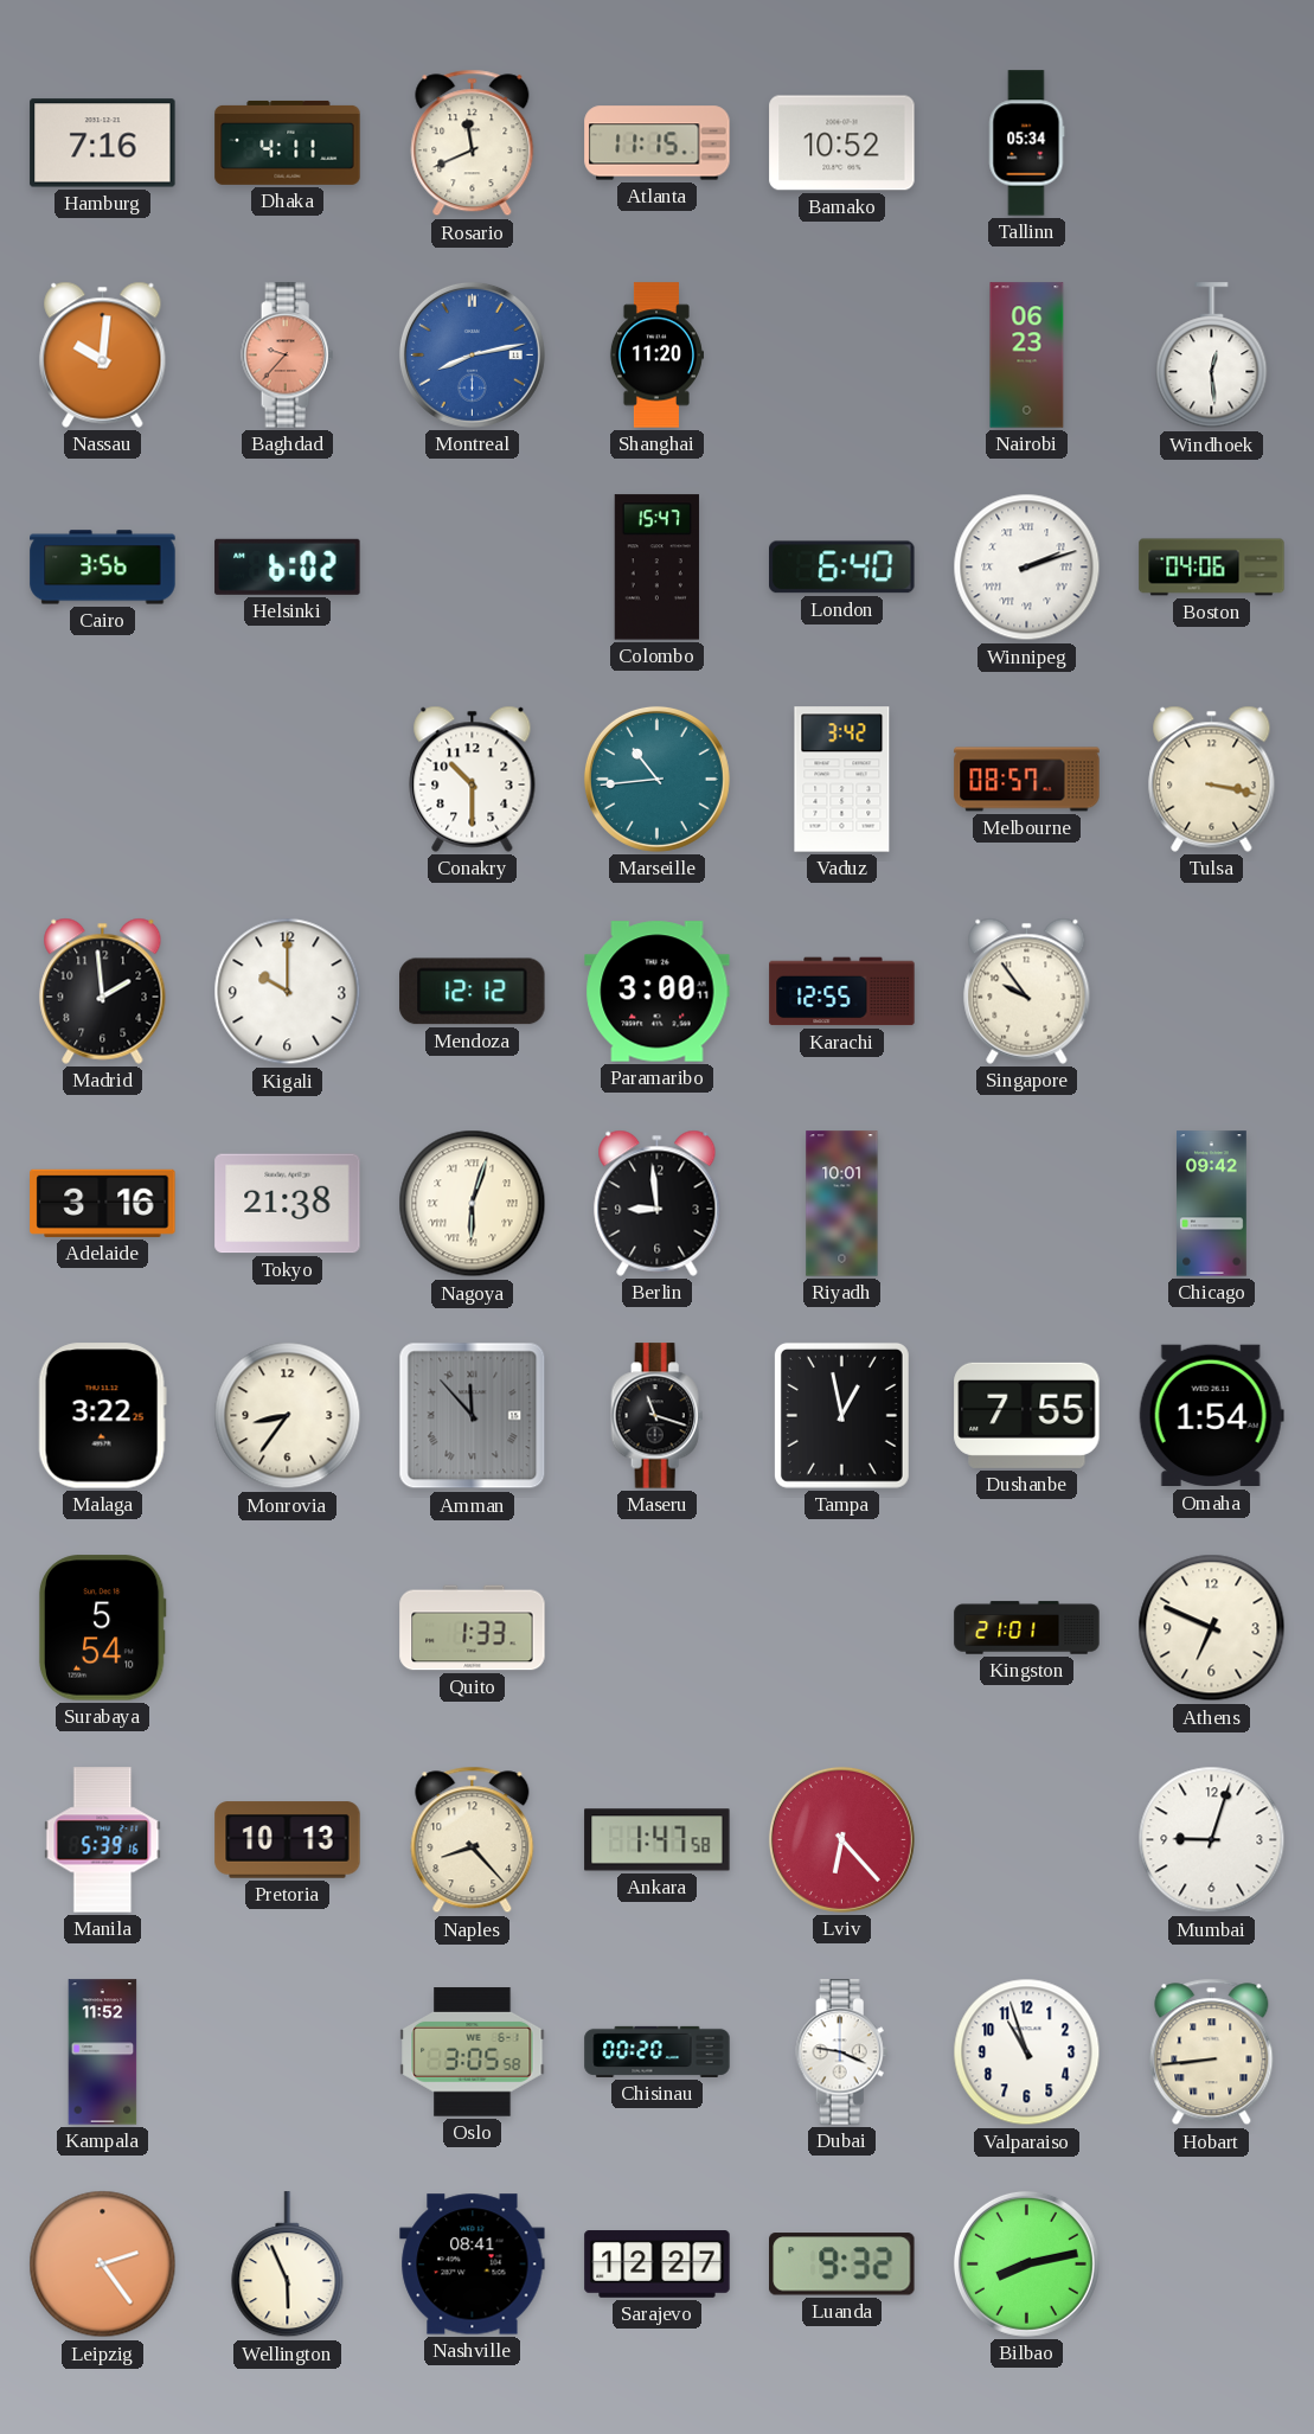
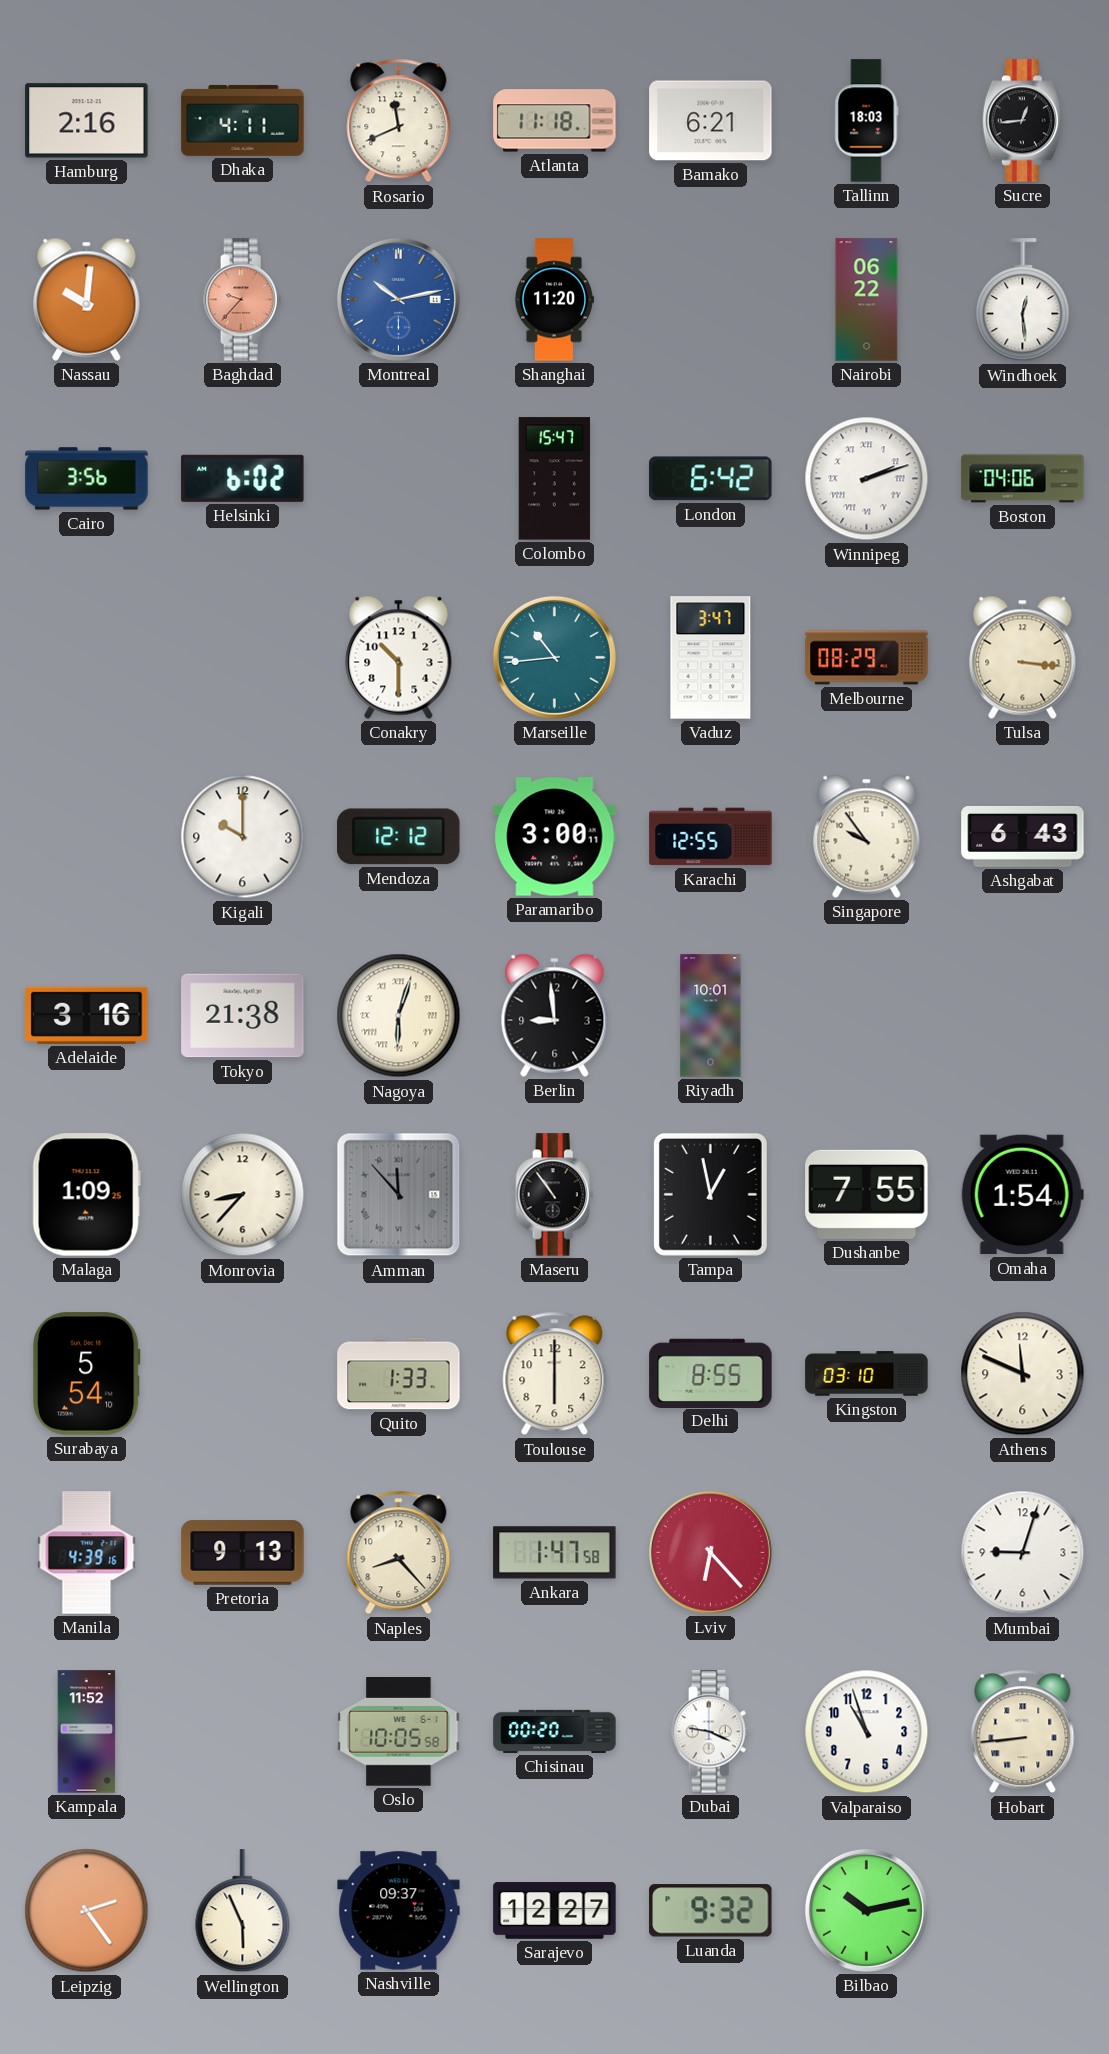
Hamburg: 7:16 -> 2:16 (87, 121)
Atlanta: 11:15 -> 11:18 (555, 121)
Bamako: 10:52 -> 6:21 (711, 121)
Tallinn: 05:34 -> 18:03 (867, 121)
Sucre: none -> 12:44 (1023, 121)
Montreal: 8:13 -> 10:13 (398, 299)
Nairobi: 06:23 -> 06:22 (867, 300)
London: 6:40 -> 6:42 (711, 479)
Vaduz: 3:42 -> 3:47 (711, 658)
Melbourne: 08:57 -> 08:29 (867, 658)
Tulsa: 3:17 -> 3:16 (1023, 657)
Madrid: 1:59 -> none (103, 991)
Ashgabat: none -> 6:43 (1023, 836)
Chicago: 09:42 -> none (1212, 1204)
Malaga: 3:22 -> 1:09 (86, 1195)
Monrovia: 8:36 -> 8:37 (243, 1195)
Maseru: 11:18 -> 10:54 (555, 1195)
Toulouse: none -> 6:00 (555, 1374)
Delhi: none -> 8:55 (711, 1373)
Kingston: 21:01 -> 03:10 (867, 1374)
Athens: 6:49 -> 11:49 (1023, 1374)
Manila: 5:39 -> 4:39 (87, 1553)
Pretoria: 10:13 -> 9:13 (243, 1553)
Oslo: 3:05 -> 10:05 (399, 1732)
Nashville: 08:41 -> 09:37 (399, 1911)
Bilbao: 8:13 -> 10:13 (866, 1910)
